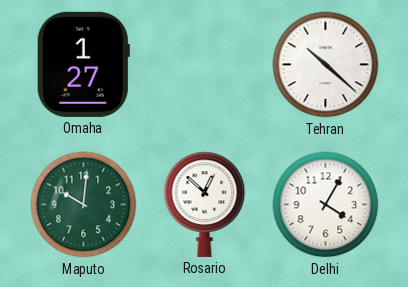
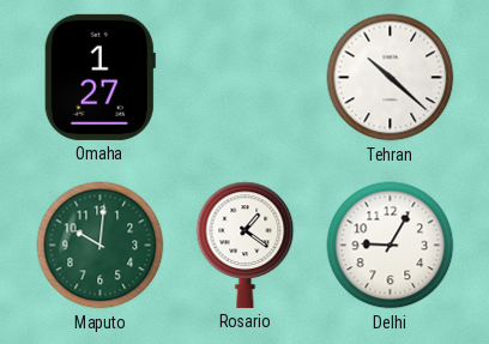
Rosario: 12:52 -> 1:21 (246, 245)
Delhi: 4:05 -> 9:05 (391, 246)
